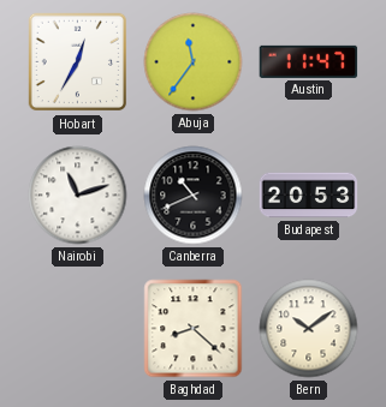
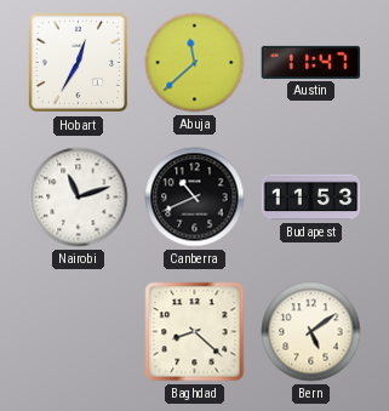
Abuja: 11:36 -> 11:38 (195, 63)
Budapest: 20:53 -> 11:53 (311, 198)
Bern: 10:09 -> 5:09 (311, 332)
